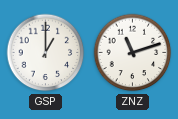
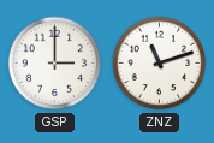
GSP: 1:00 -> 3:00 (55, 64)
